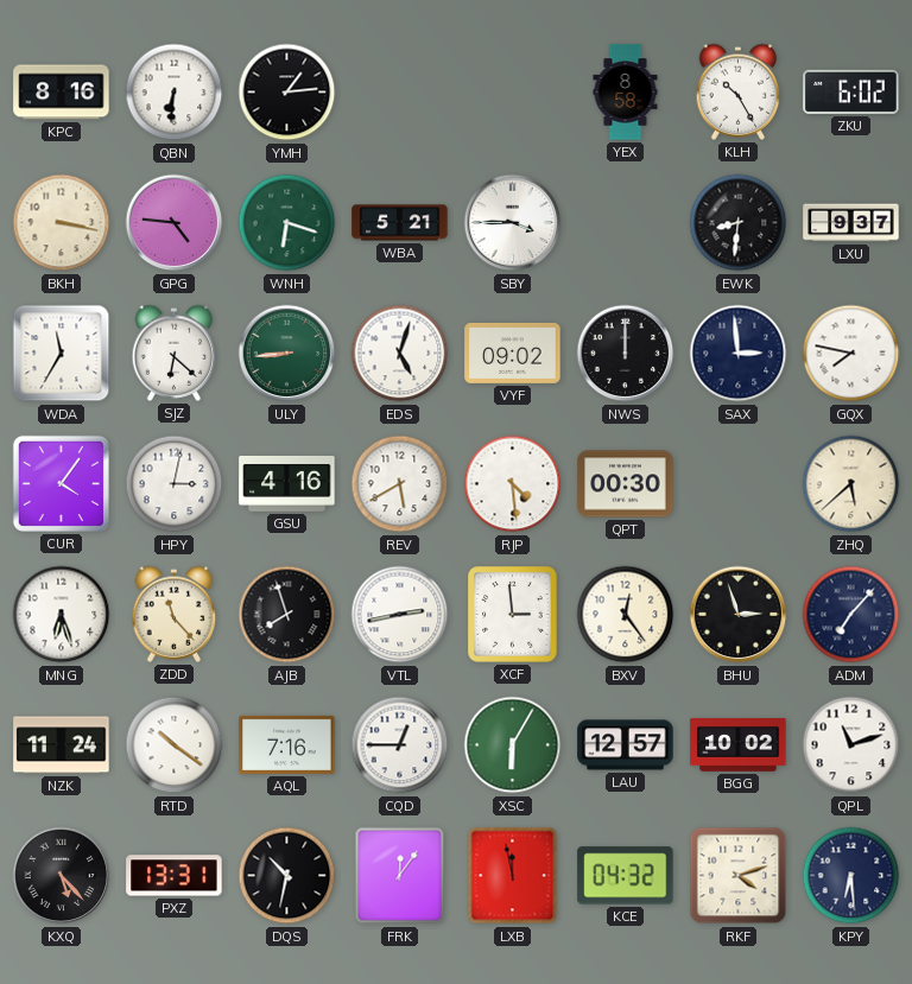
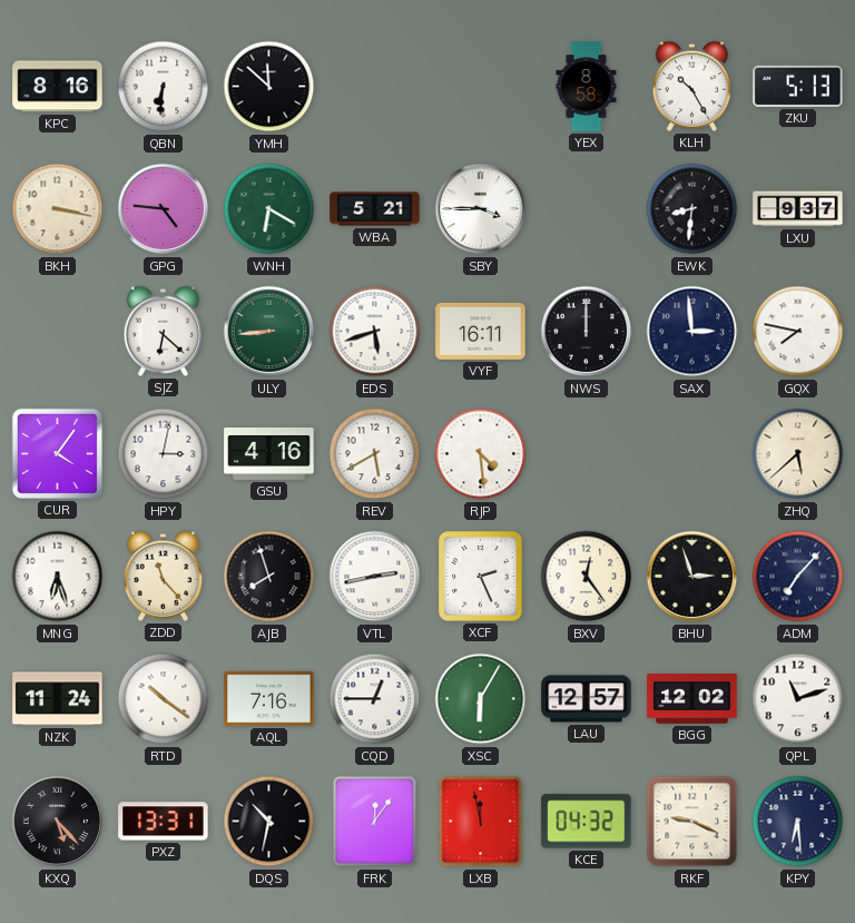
YMH: 1:14 -> 11:52 (269, 87)
ZKU: 6:02 -> 5:13 (798, 86)
WNH: 6:18 -> 6:20 (269, 209)
WDA: 11:35 -> none (62, 354)
EDS: 5:03 -> 5:42 (375, 332)
VYF: 09:02 -> 16:11 (481, 331)
QPT: 00:30 -> none (626, 484)
XCF: 2:59 -> 2:26 (481, 577)
BGG: 10:02 -> 12:02 (692, 699)
RKF: 4:12 -> 9:19 (692, 822)
